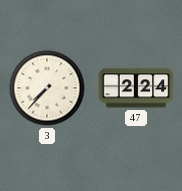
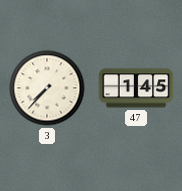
47: 2:24 -> 1:45 (136, 88)
